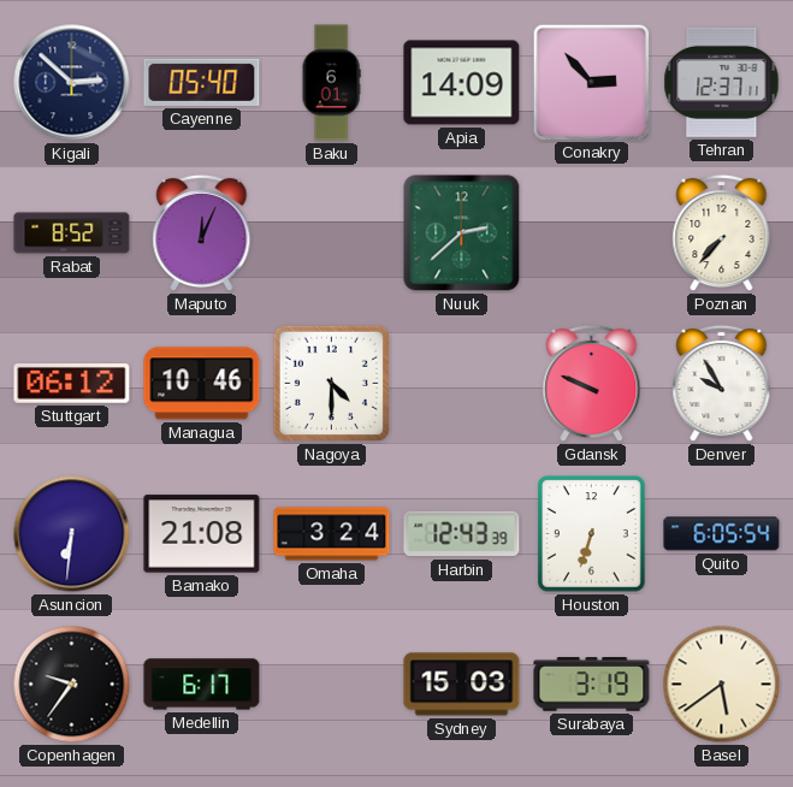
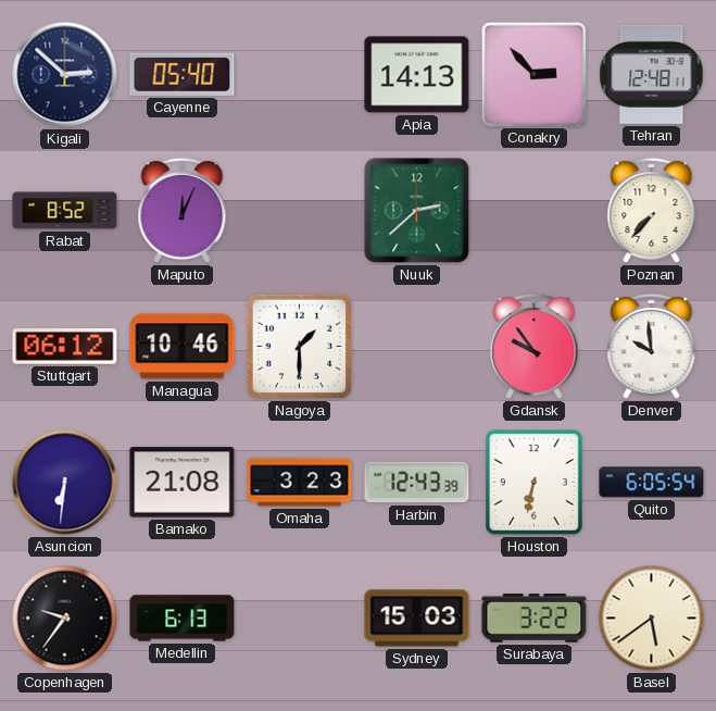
Baku: 6:01 -> none (331, 83)
Apia: 14:09 -> 14:13 (417, 75)
Tehran: 12:37 -> 12:48 (652, 74)
Nagoya: 4:30 -> 1:30 (299, 346)
Gdansk: 9:49 -> 9:54 (535, 347)
Denver: 9:55 -> 9:59 (652, 347)
Omaha: 3:24 -> 3:23 (300, 483)
Houston: 6:33 -> 6:32 (535, 483)
Medellin: 6:17 -> 6:13 (183, 619)
Surabaya: 3:19 -> 3:22 (535, 619)
